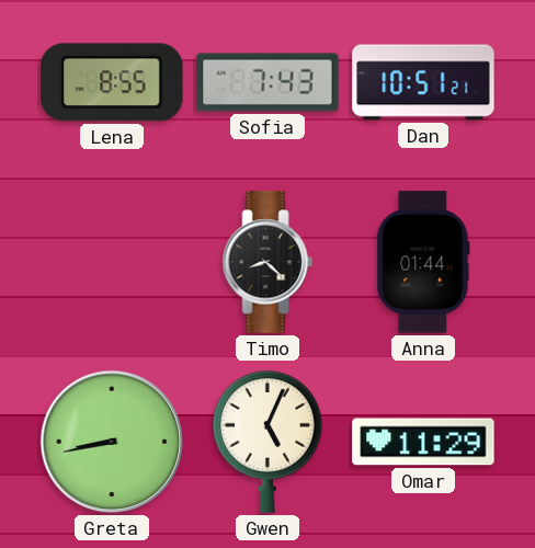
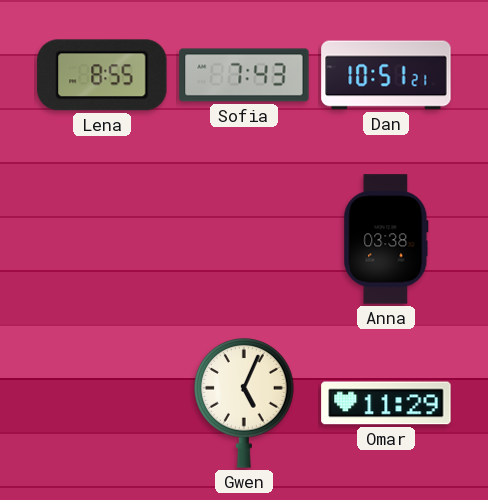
Timo: 8:22 -> none (267, 262)
Anna: 01:44 -> 03:38 (386, 239)
Greta: 8:43 -> none (112, 442)
